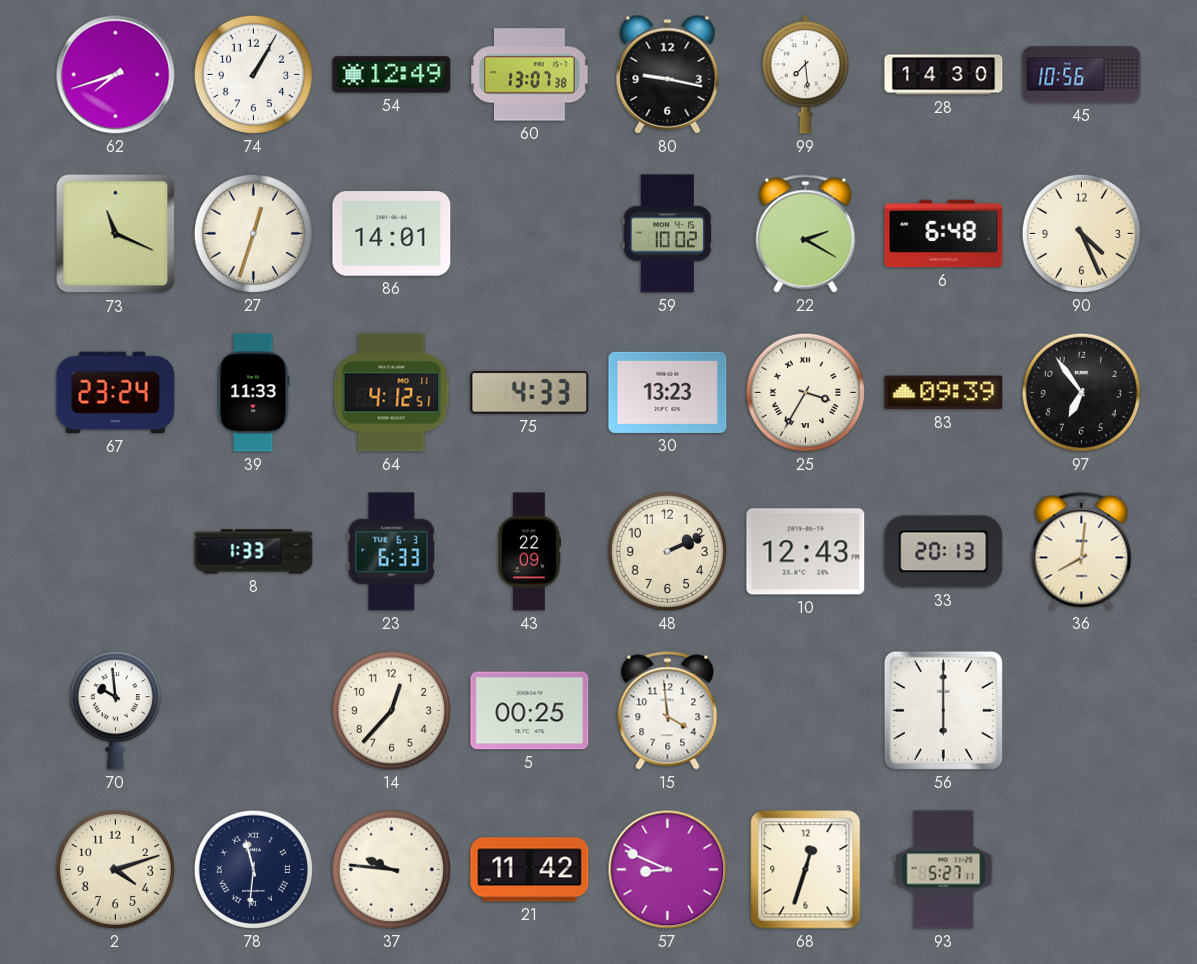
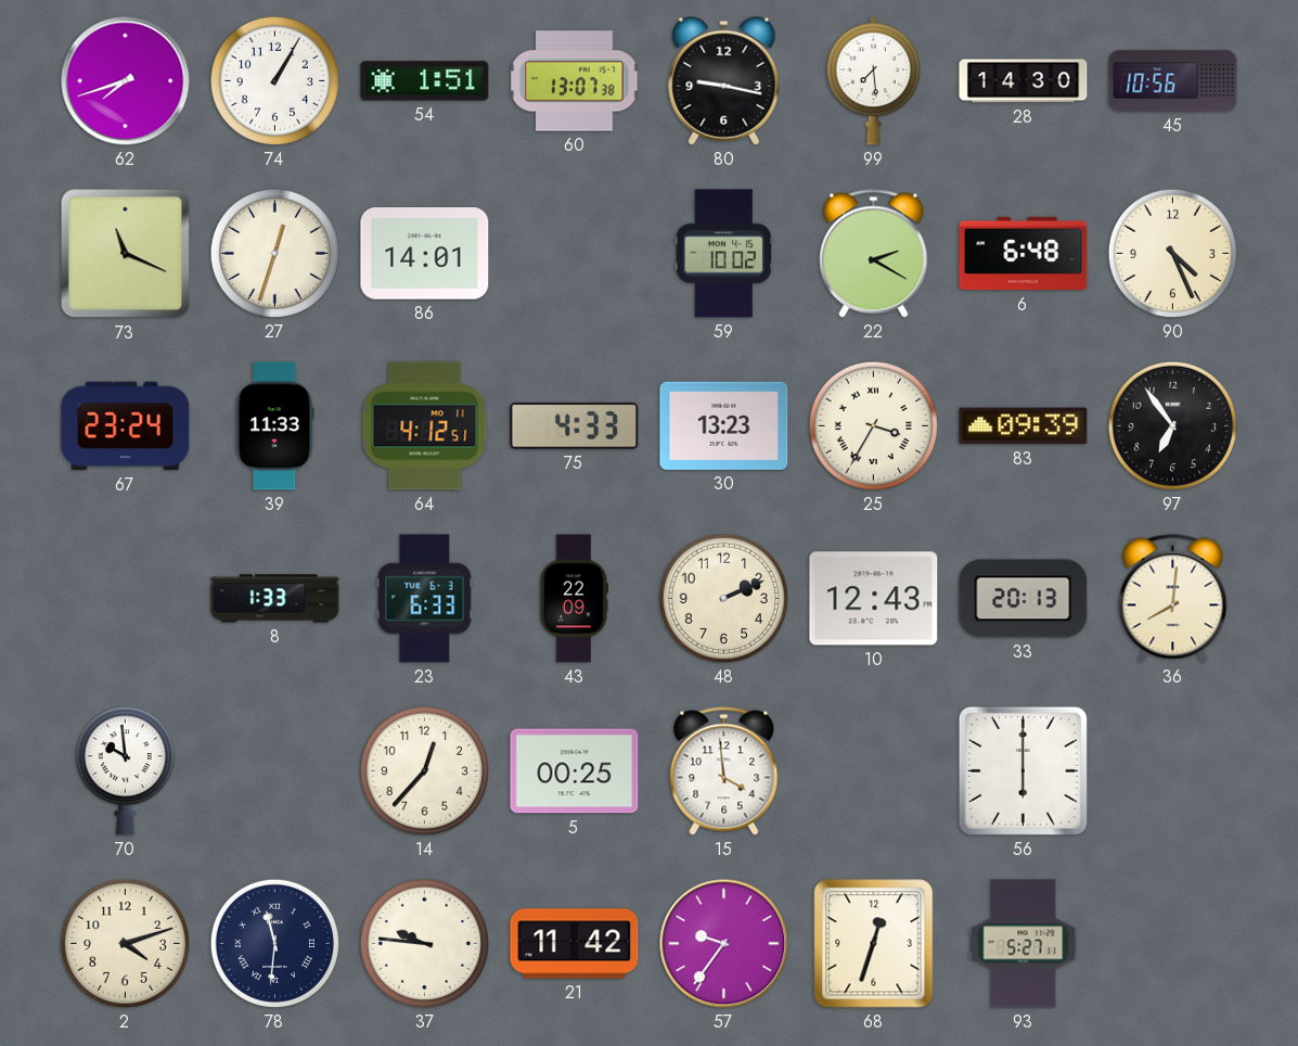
54: 12:49 -> 1:51 (425, 81)
57: 8:49 -> 9:36 (724, 944)
